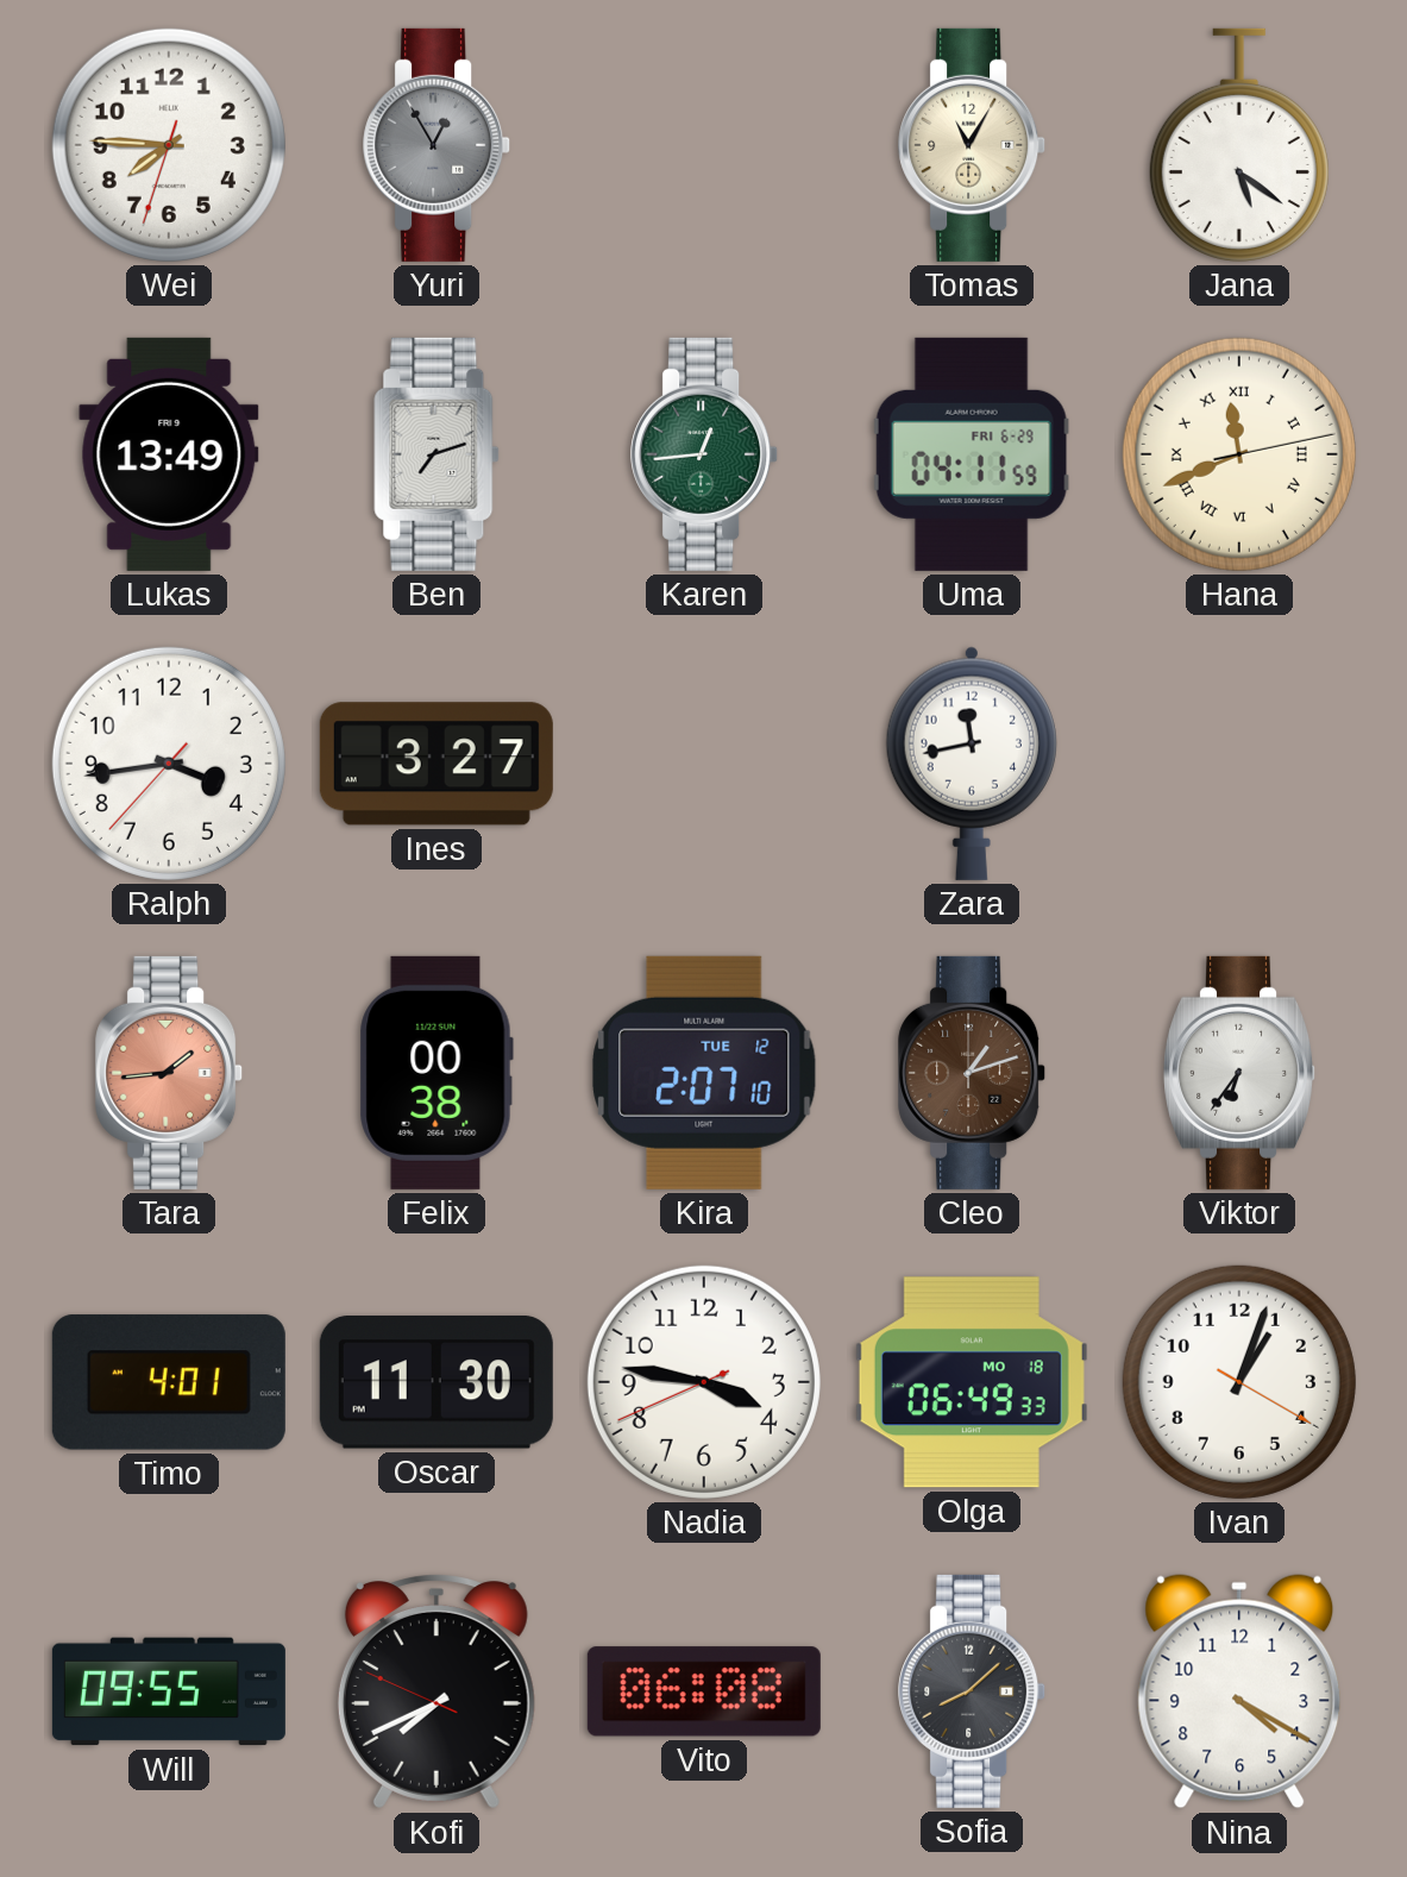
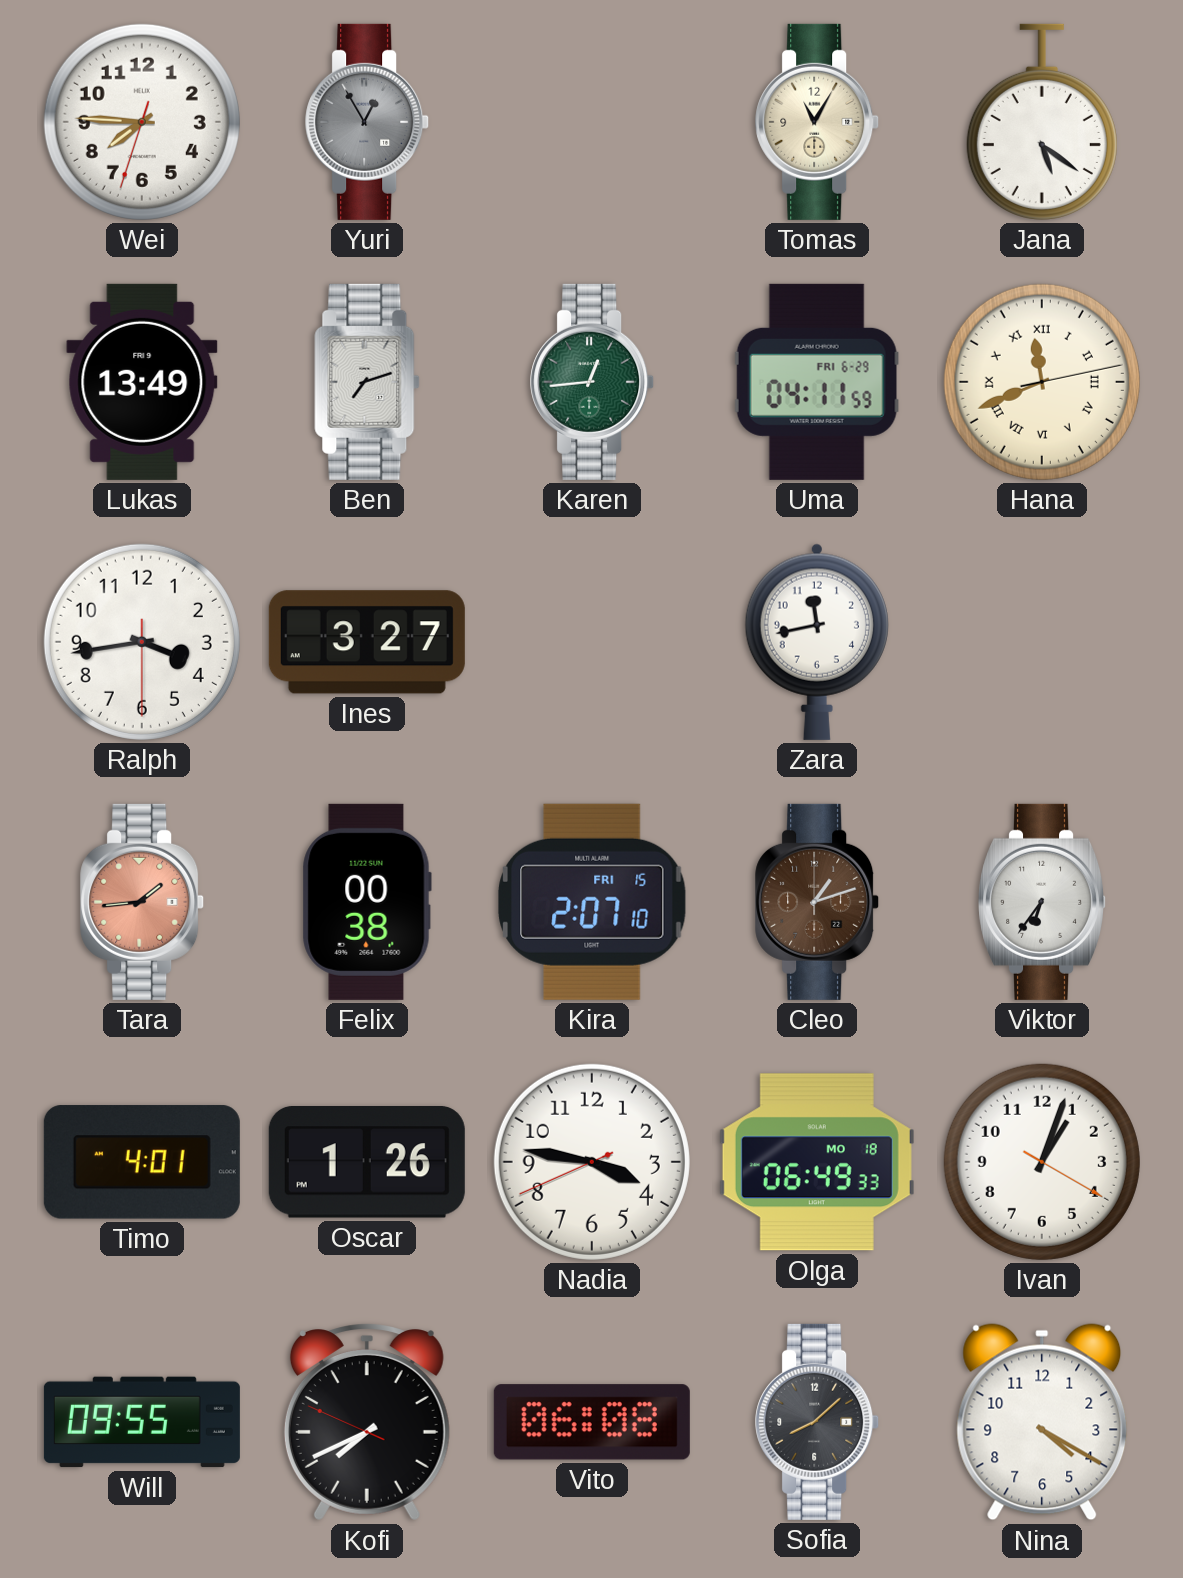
Ralph: 3:43:37 -> 3:43:30 (142, 642)
Kira date: TUE 12 -> FRI 15 (593, 902)
Oscar: 11:30 -> 1:26 (367, 1163)
